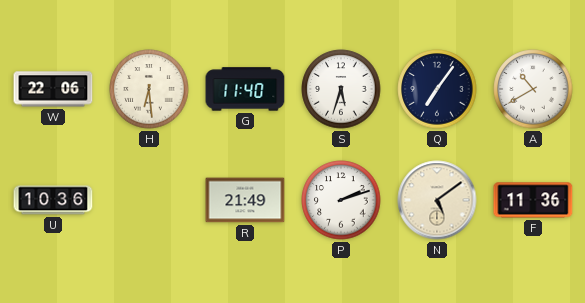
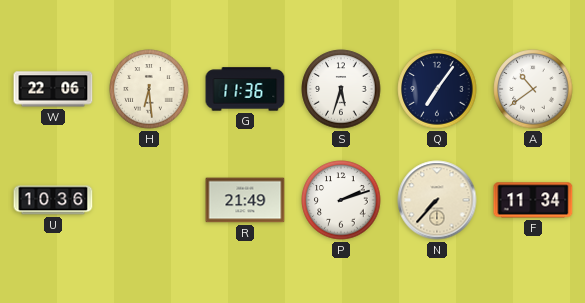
G: 11:40 -> 11:36 (245, 89)
A: 10:40 -> 10:39 (533, 89)
N: 5:09 -> 7:37 (437, 200)
F: 11:36 -> 11:34 (533, 200)
